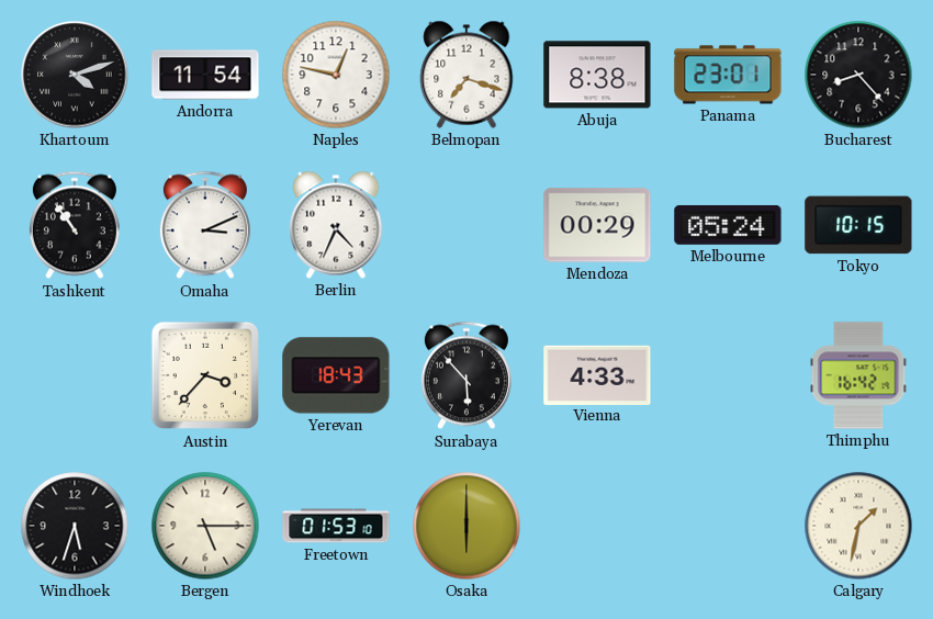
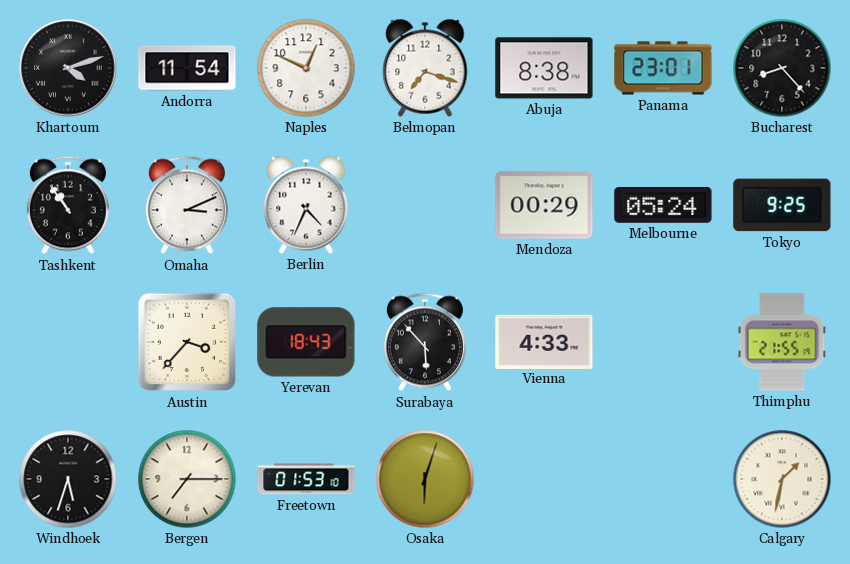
Naples: 12:47 -> 12:49 (306, 68)
Tokyo: 10:15 -> 9:25 (782, 205)
Thimphu: 16:42 -> 21:55 (782, 342)
Bergen: 5:15 -> 7:15 (187, 479)
Osaka: 6:00 -> 6:03 (425, 479)
